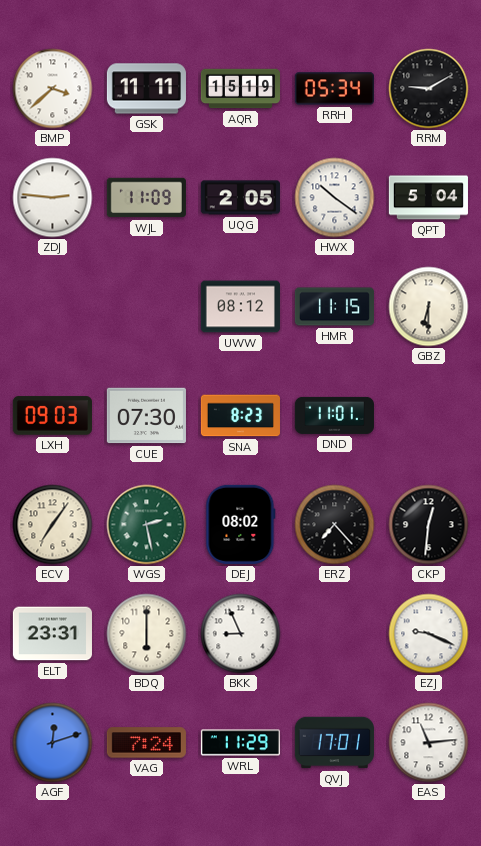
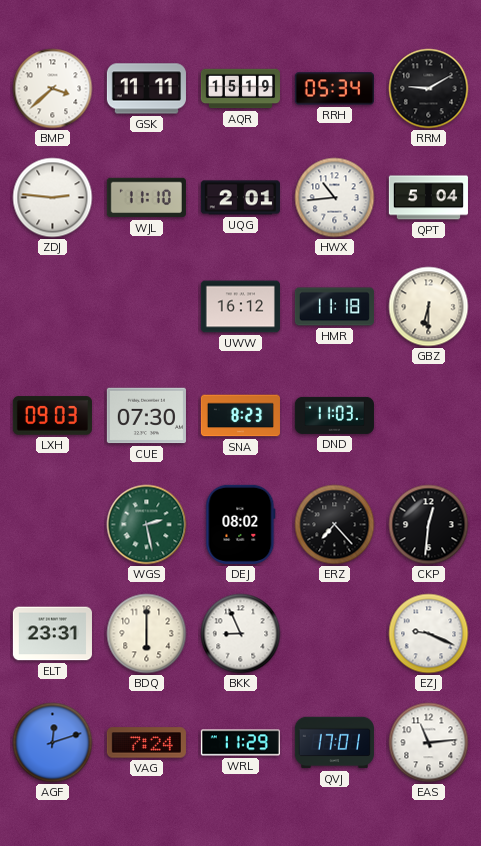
WJL: 11:09 -> 11:10 (146, 198)
UQG: 2:05 -> 2:01 (240, 198)
HWX: 10:21 -> 10:44 (335, 198)
UWW: 08:12 -> 16:12 (240, 307)
HMR: 11:15 -> 11:18 (334, 307)
DND: 11:01 -> 11:03 (334, 415)
ECV: 7:06 -> none (53, 525)
